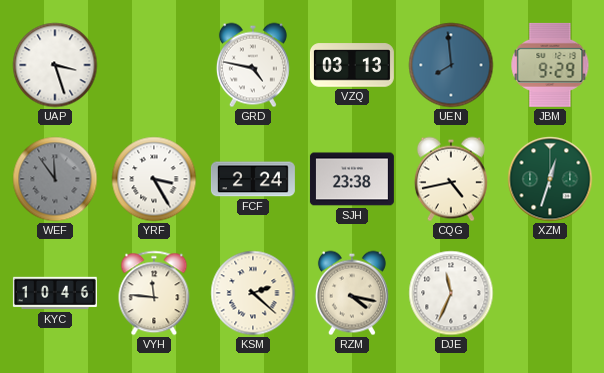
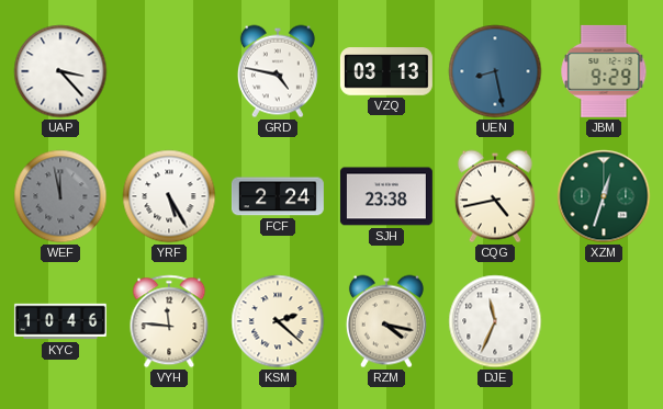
UAP: 3:27 -> 3:23 (60, 71)
UEN: 7:59 -> 8:28 (495, 71)
WEF: 11:54 -> 11:58 (60, 196)
YRF: 3:25 -> 5:25 (169, 196)
